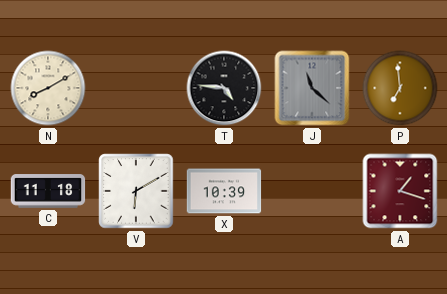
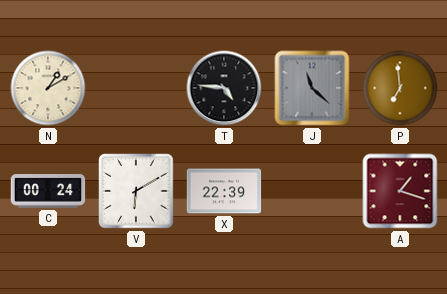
N: 8:10 -> 1:10 (48, 88)
C: 11:18 -> 00:24 (48, 191)
X: 10:39 -> 22:39 (224, 191)
